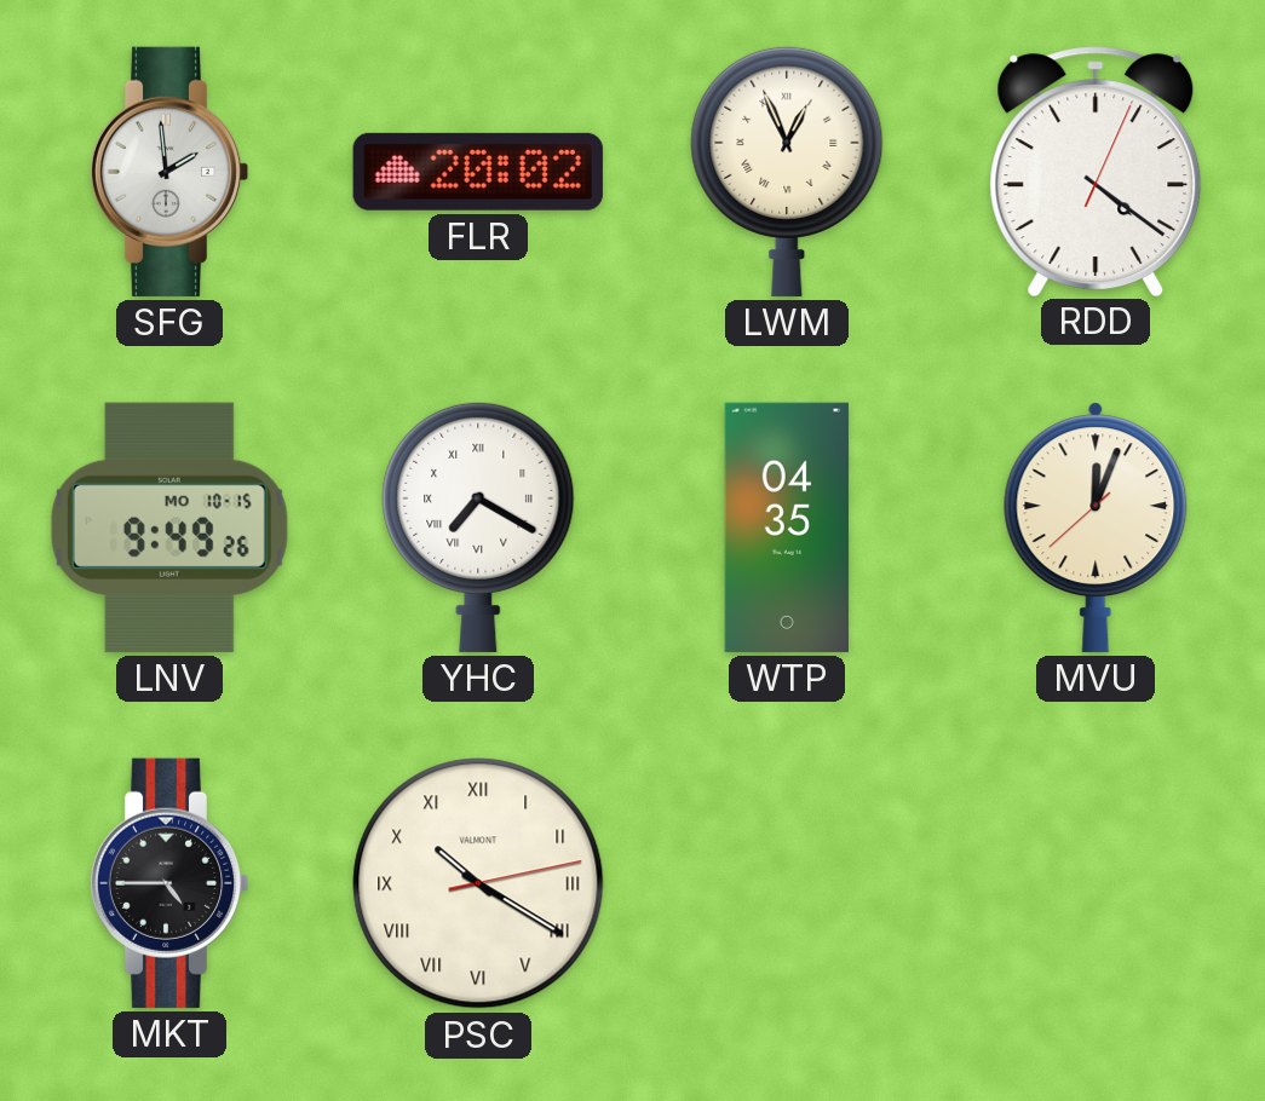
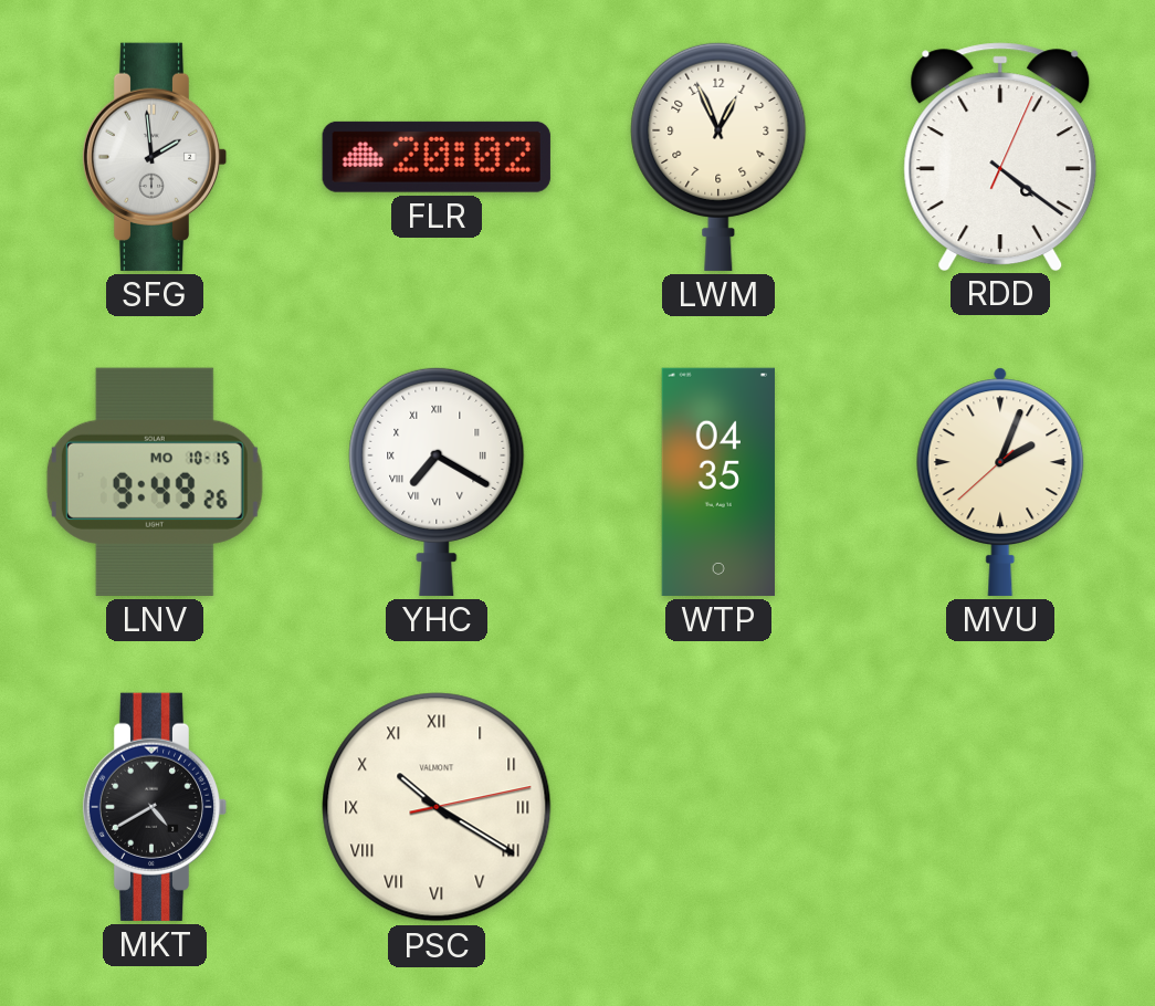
LWM numerals: Roman -> Arabic (718, 156)
MVU: 12:03 -> 2:03 (1000, 482)
MKT: 4:45 -> 4:40 (155, 807)
